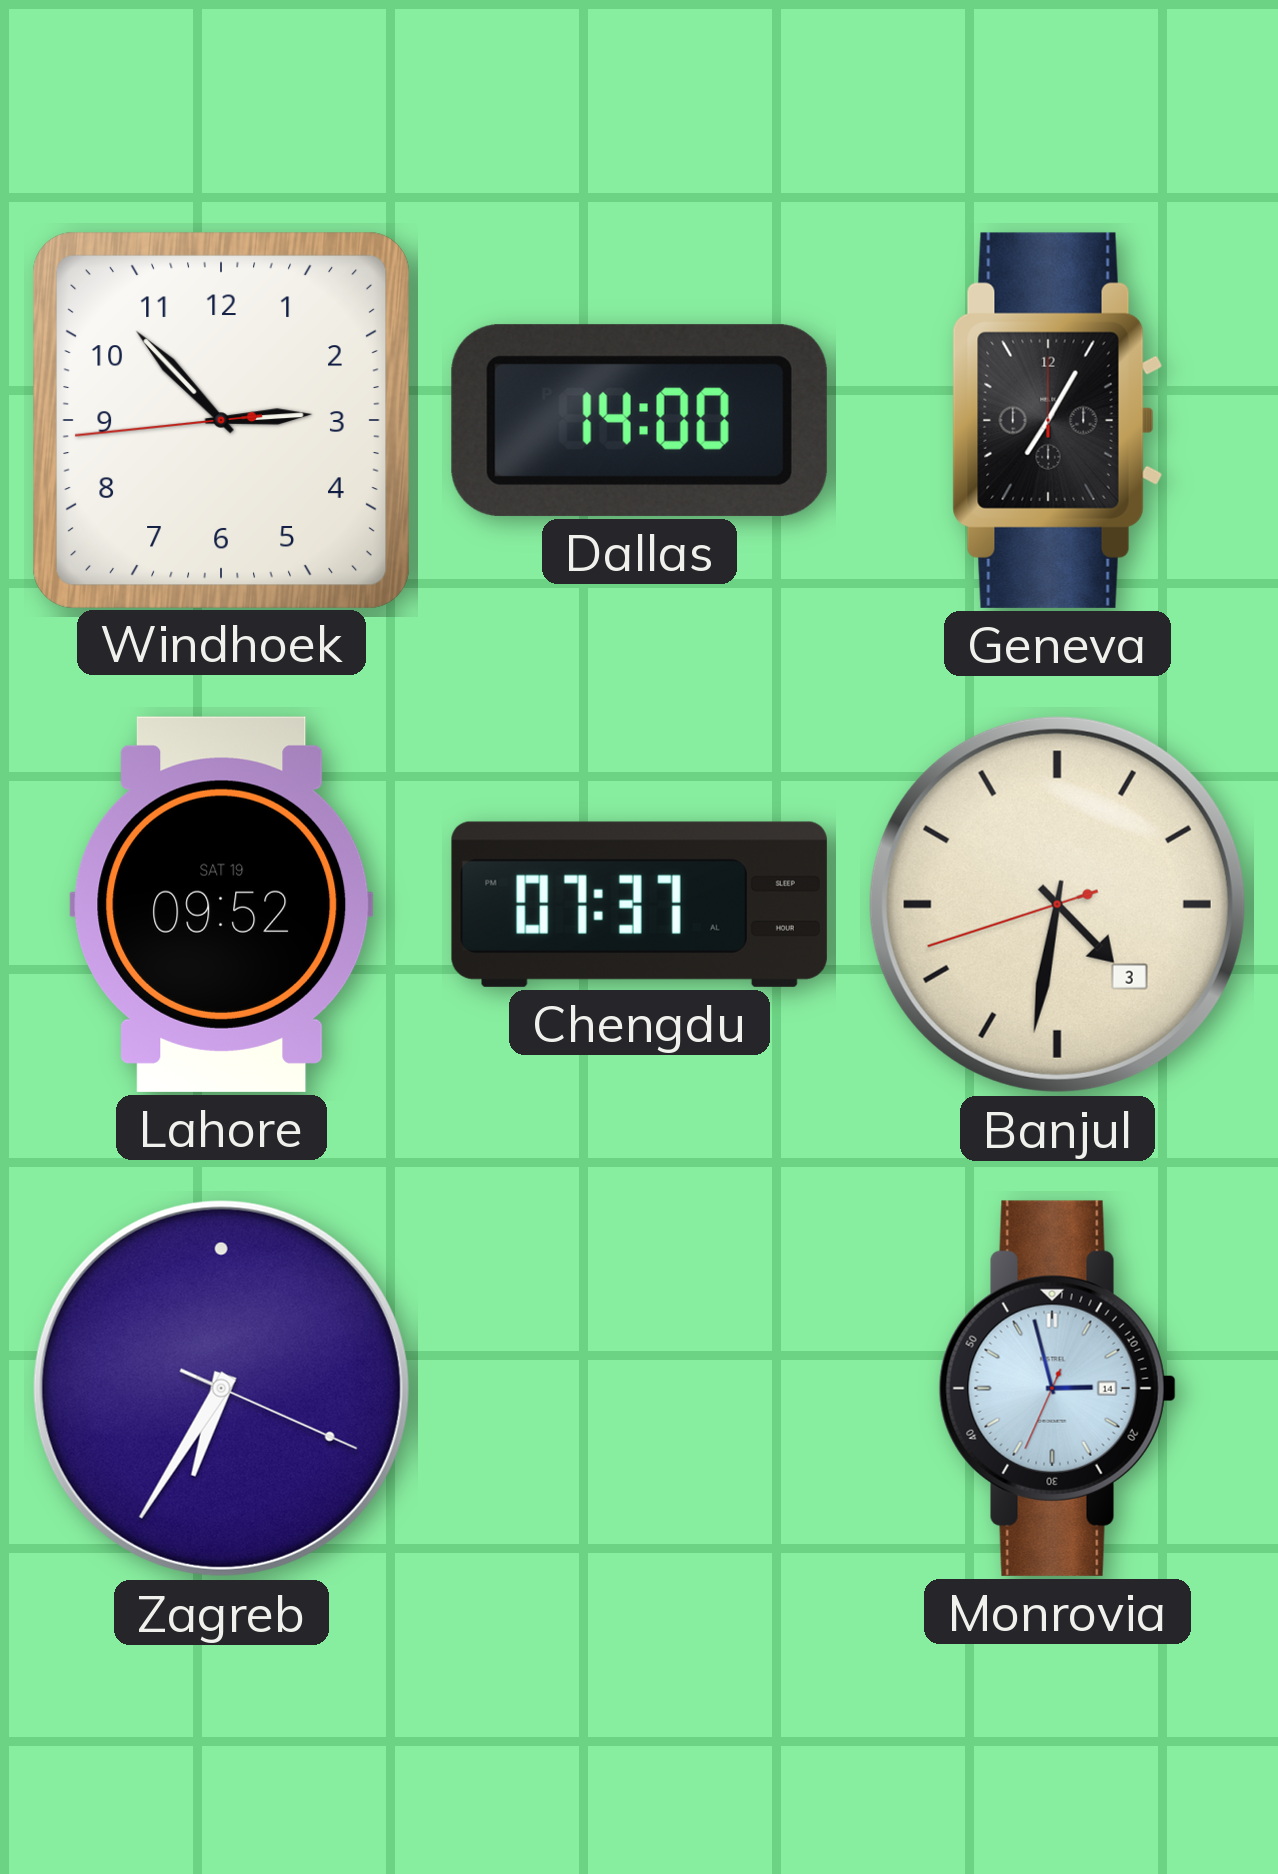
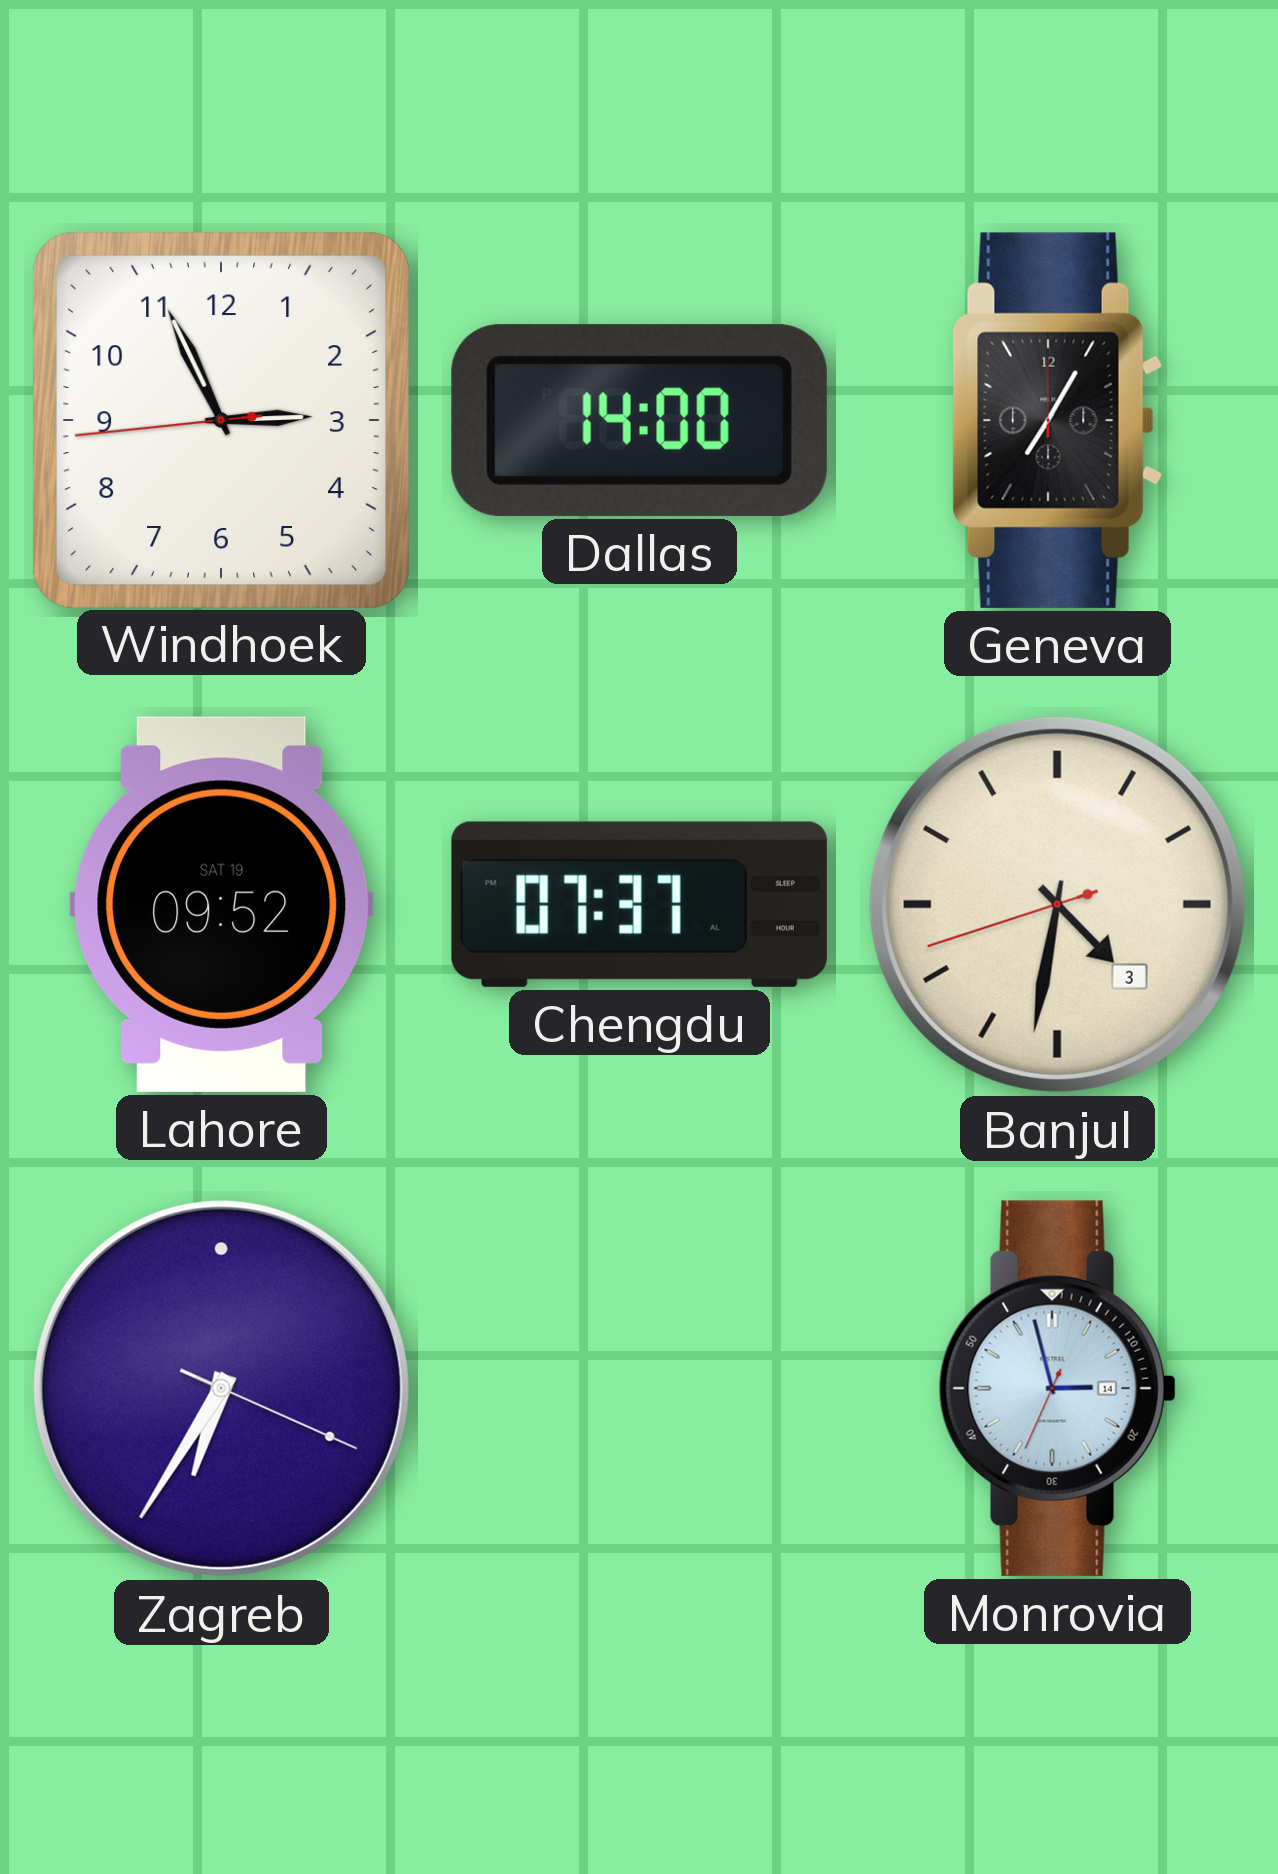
Windhoek: 2:52 -> 2:55 (221, 420)
